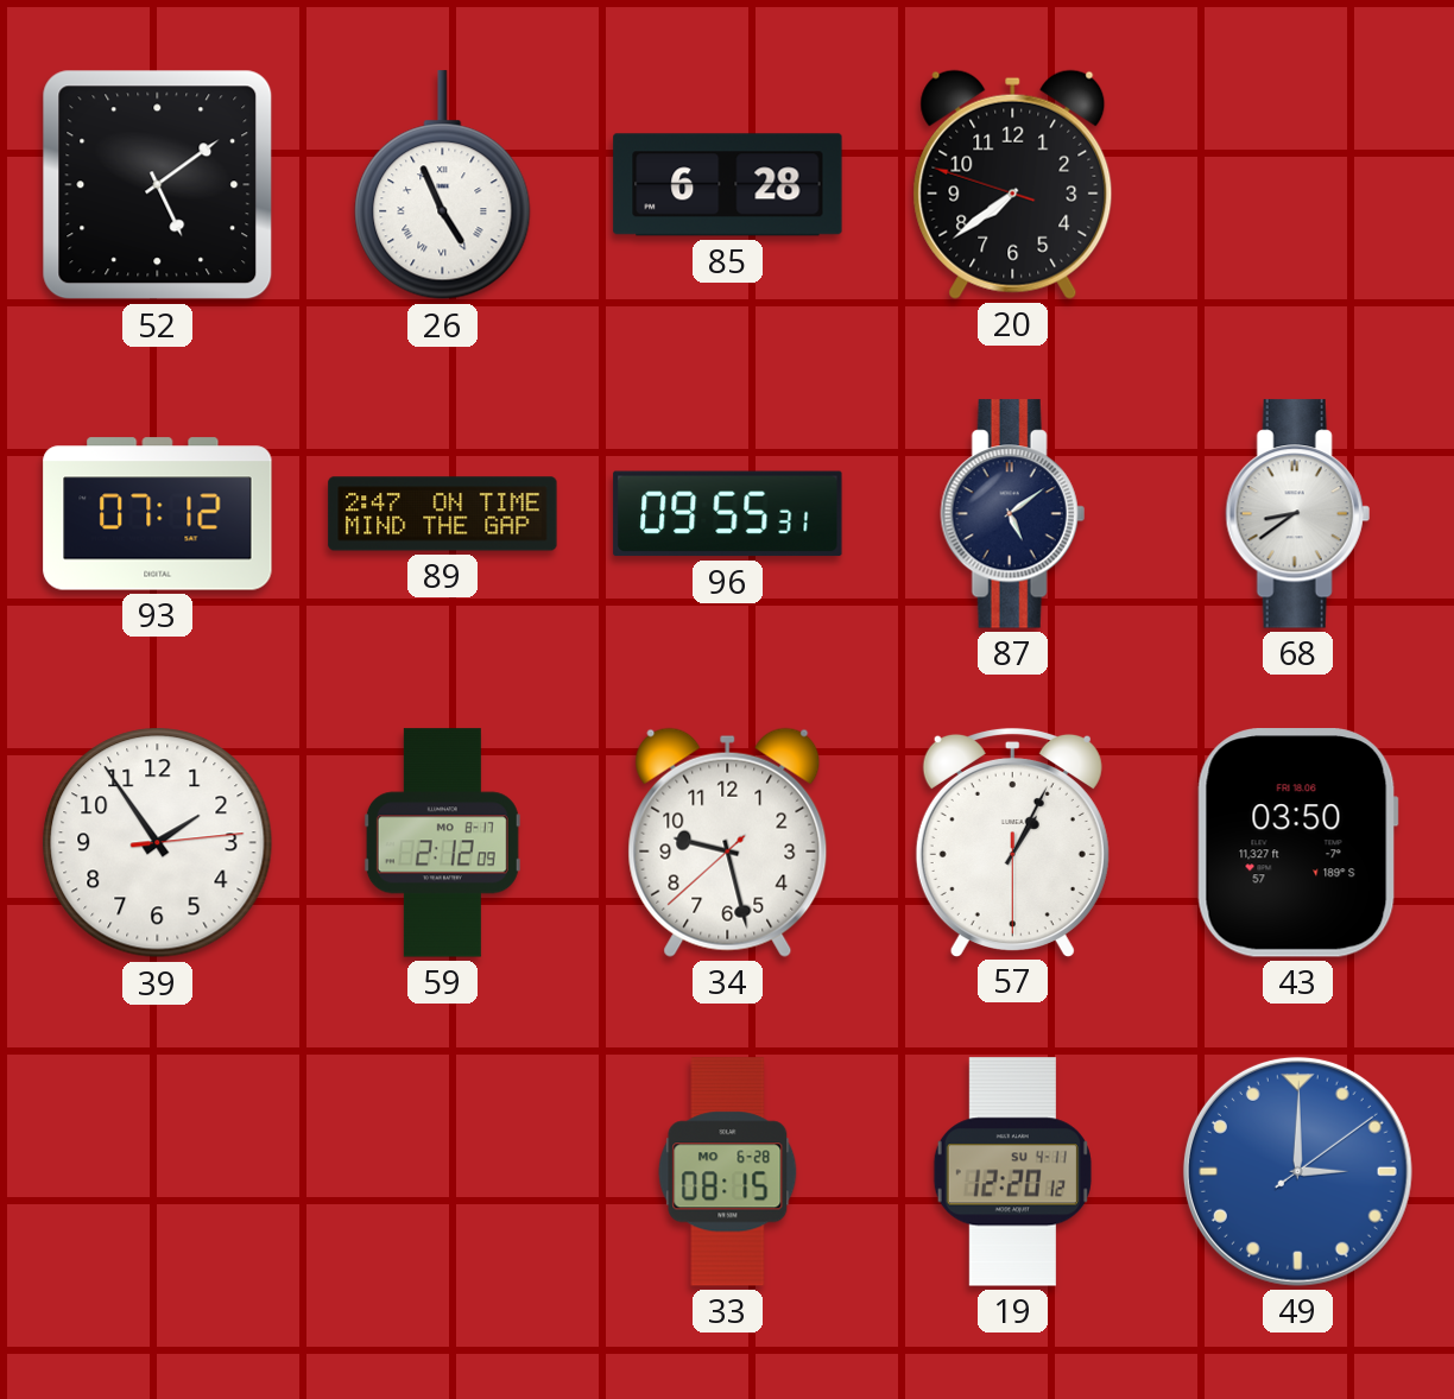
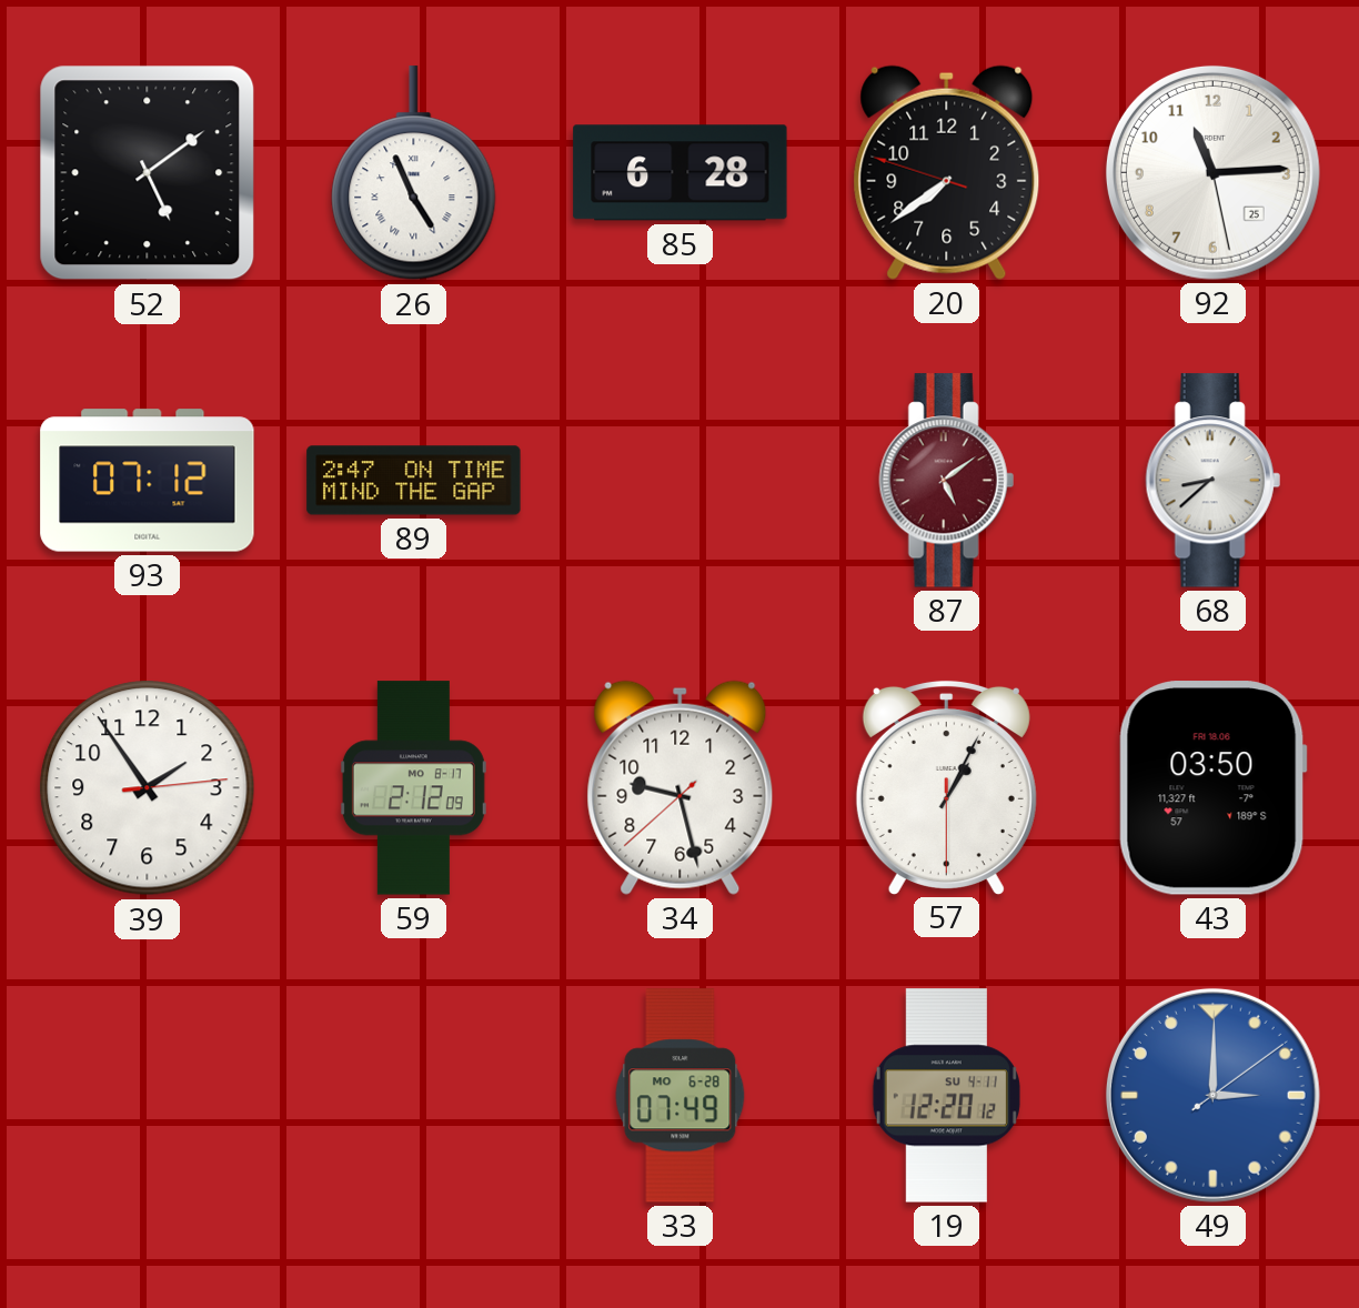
92: none -> 11:14 (1212, 172)
96: 09:55 -> none (728, 514)
87 dial: navy -> burgundy (946, 481)
68: 8:39 -> 8:38 (1212, 481)
33: 08:15 -> 07:49 (681, 1096)
